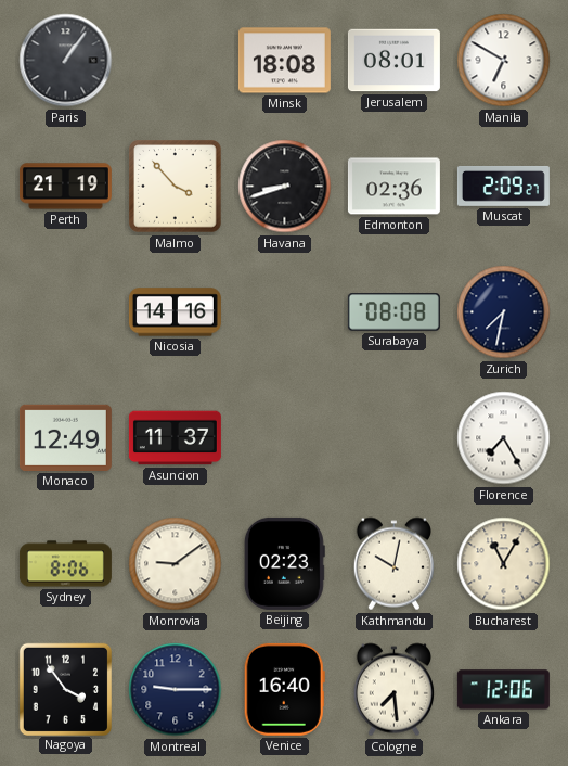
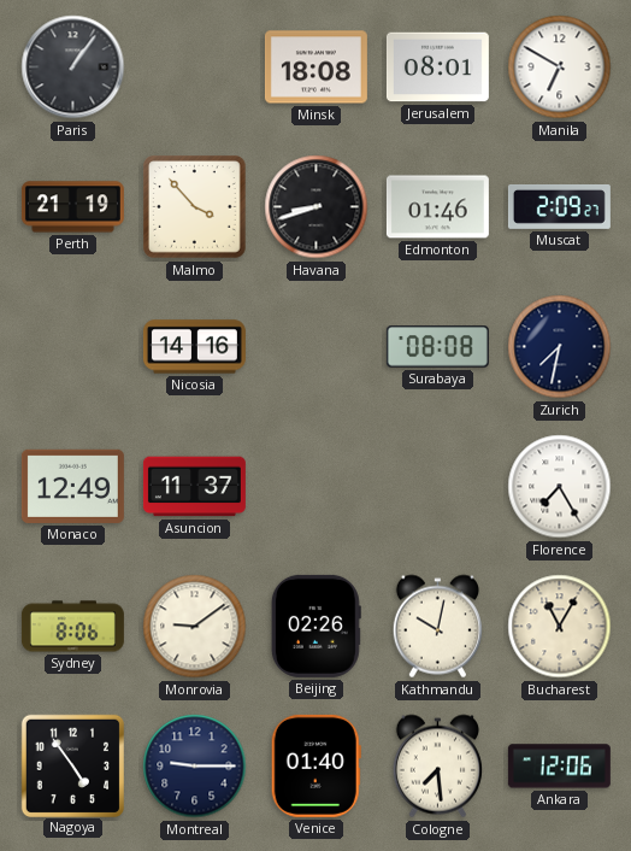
Edmonton: 02:36 -> 01:46 (437, 207)
Beijing: 02:23 -> 02:26 (315, 626)
Nagoya: 3:54 -> 4:54 (72, 765)
Venice: 16:40 -> 01:40 (315, 765)
